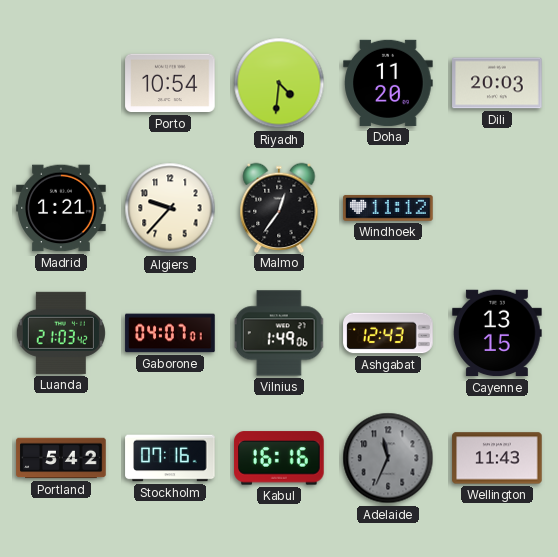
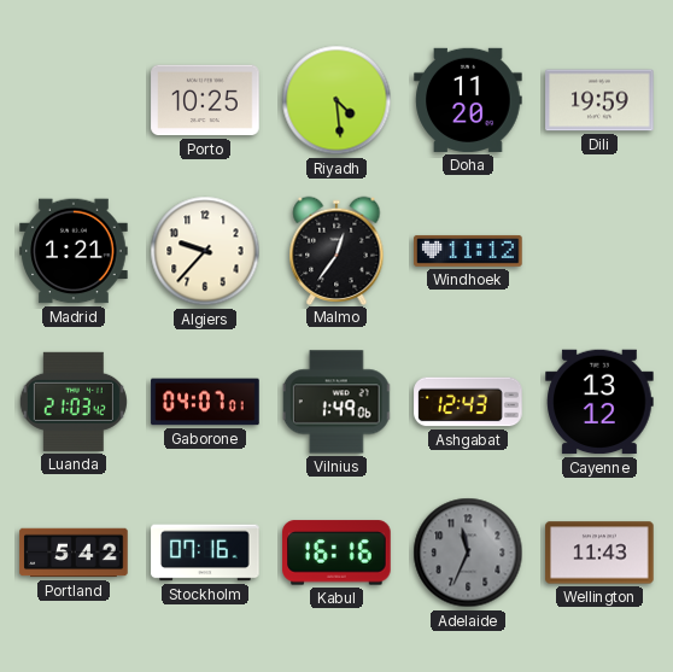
Porto: 10:54 -> 10:25 (205, 100)
Riyadh: 4:31 -> 4:29 (336, 100)
Dili: 20:03 -> 19:59 (599, 100)
Cayenne: 13:15 -> 13:12 (599, 402)
